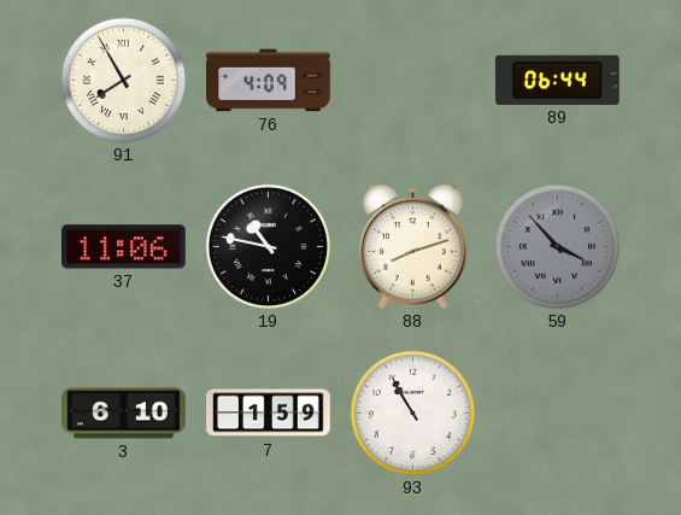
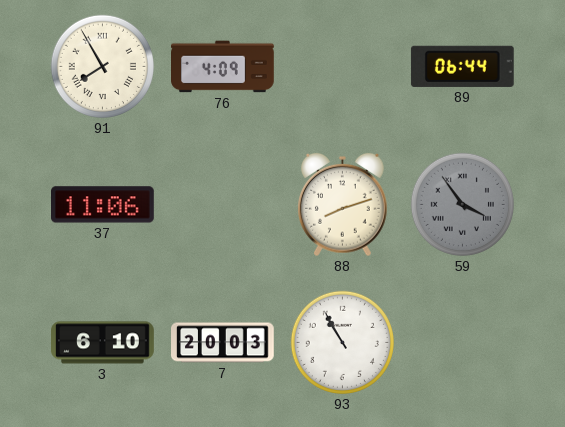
19: 10:47 -> none (268, 246)
59: 3:53 -> 3:54 (462, 204)
7: 1:59 -> 20:03 (223, 343)
